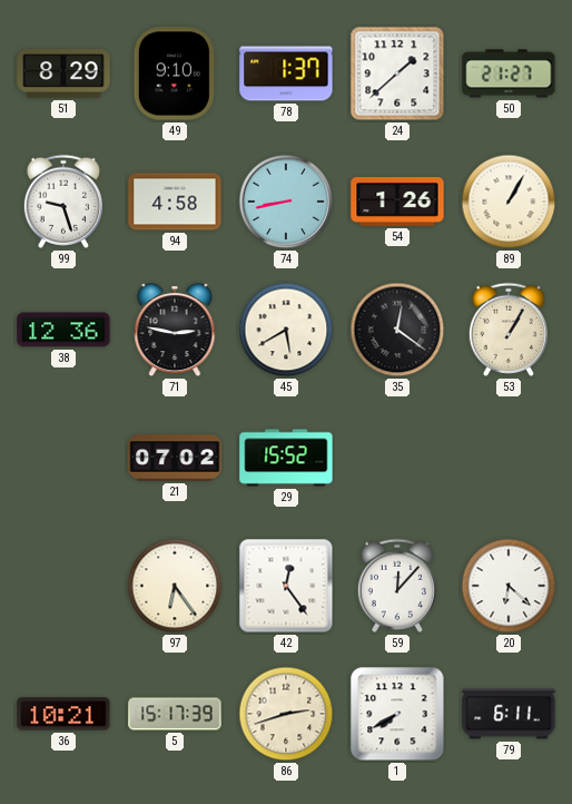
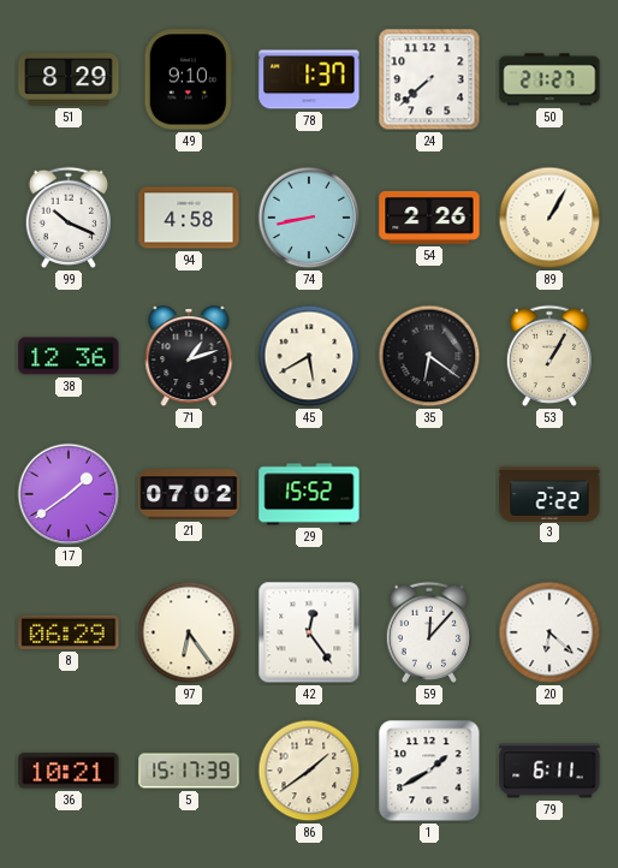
24: 1:38 -> 7:38 (429, 79)
99: 9:27 -> 10:19 (69, 218)
54: 1:26 -> 2:26 (429, 218)
71: 2:47 -> 1:12 (189, 357)
35: 12:21 -> 6:21 (429, 356)
17: none -> 1:39 (69, 494)
3: none -> 2:22 (549, 493)
8: none -> 06:29 (69, 632)
86: 2:42 -> 1:39 (309, 771)
1: 7:40 -> 1:40 (429, 771)
